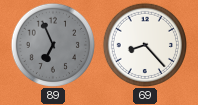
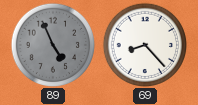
89: 6:56 -> 4:56 (53, 45)
